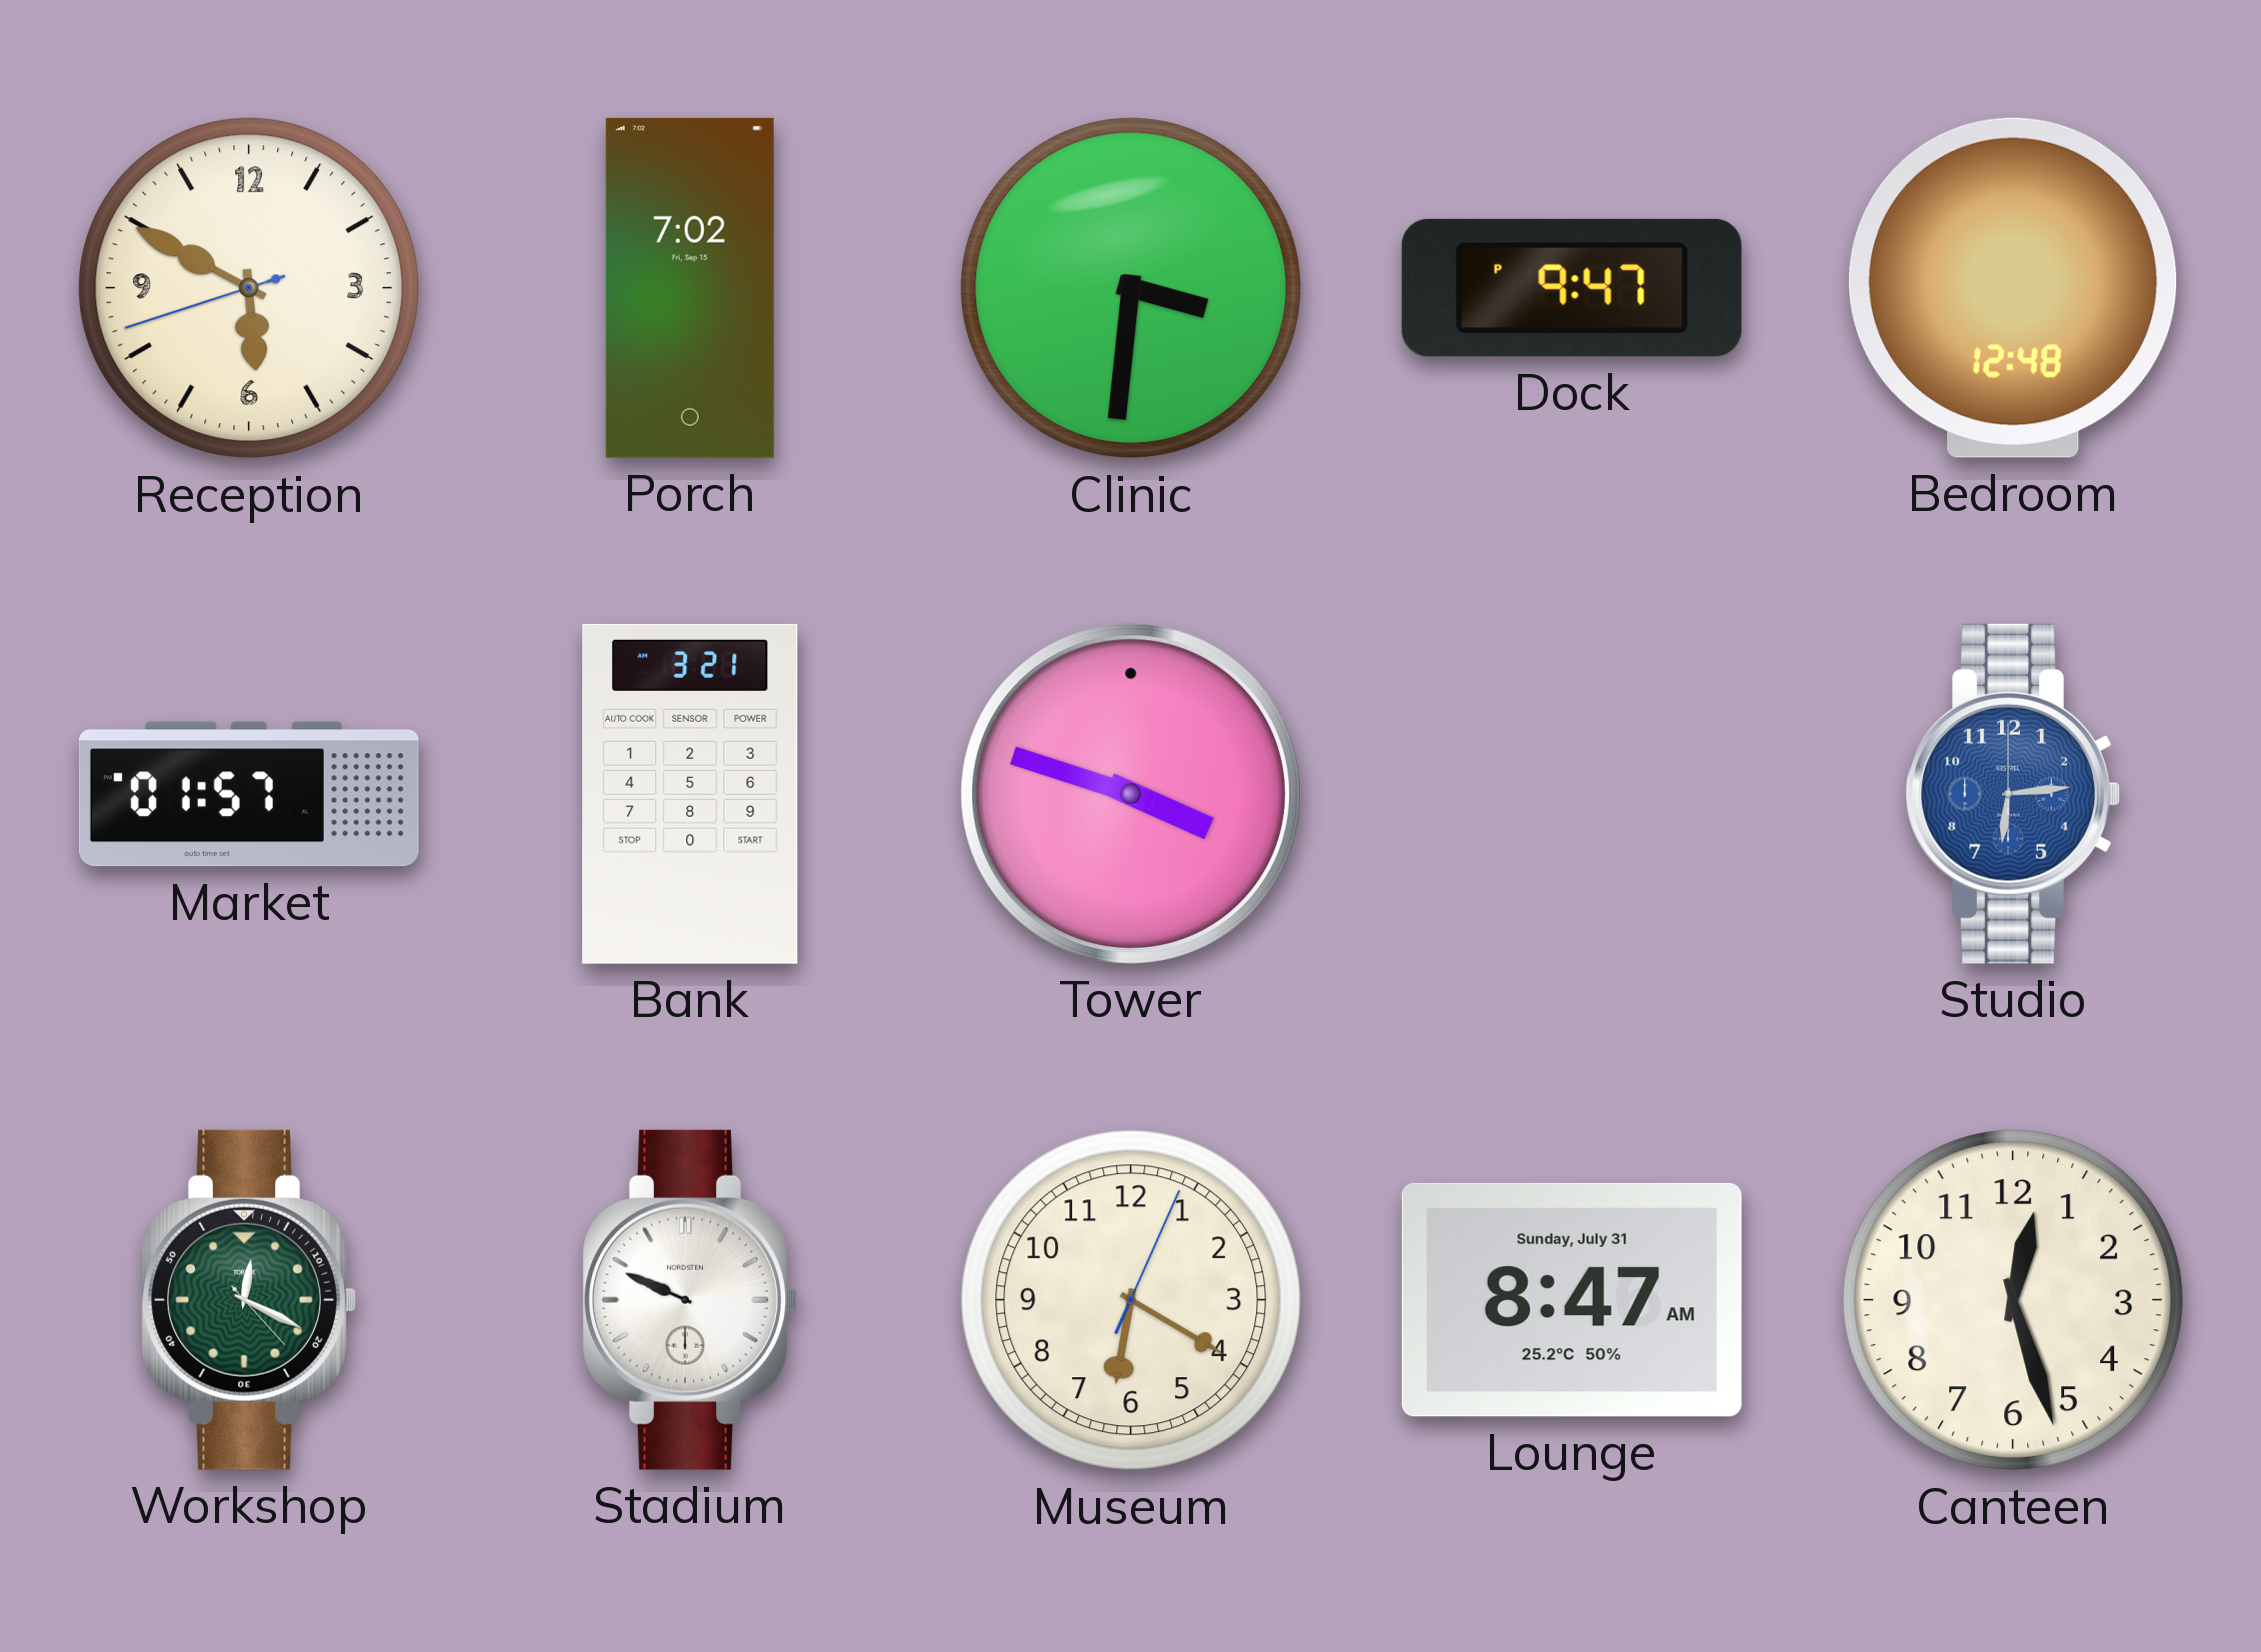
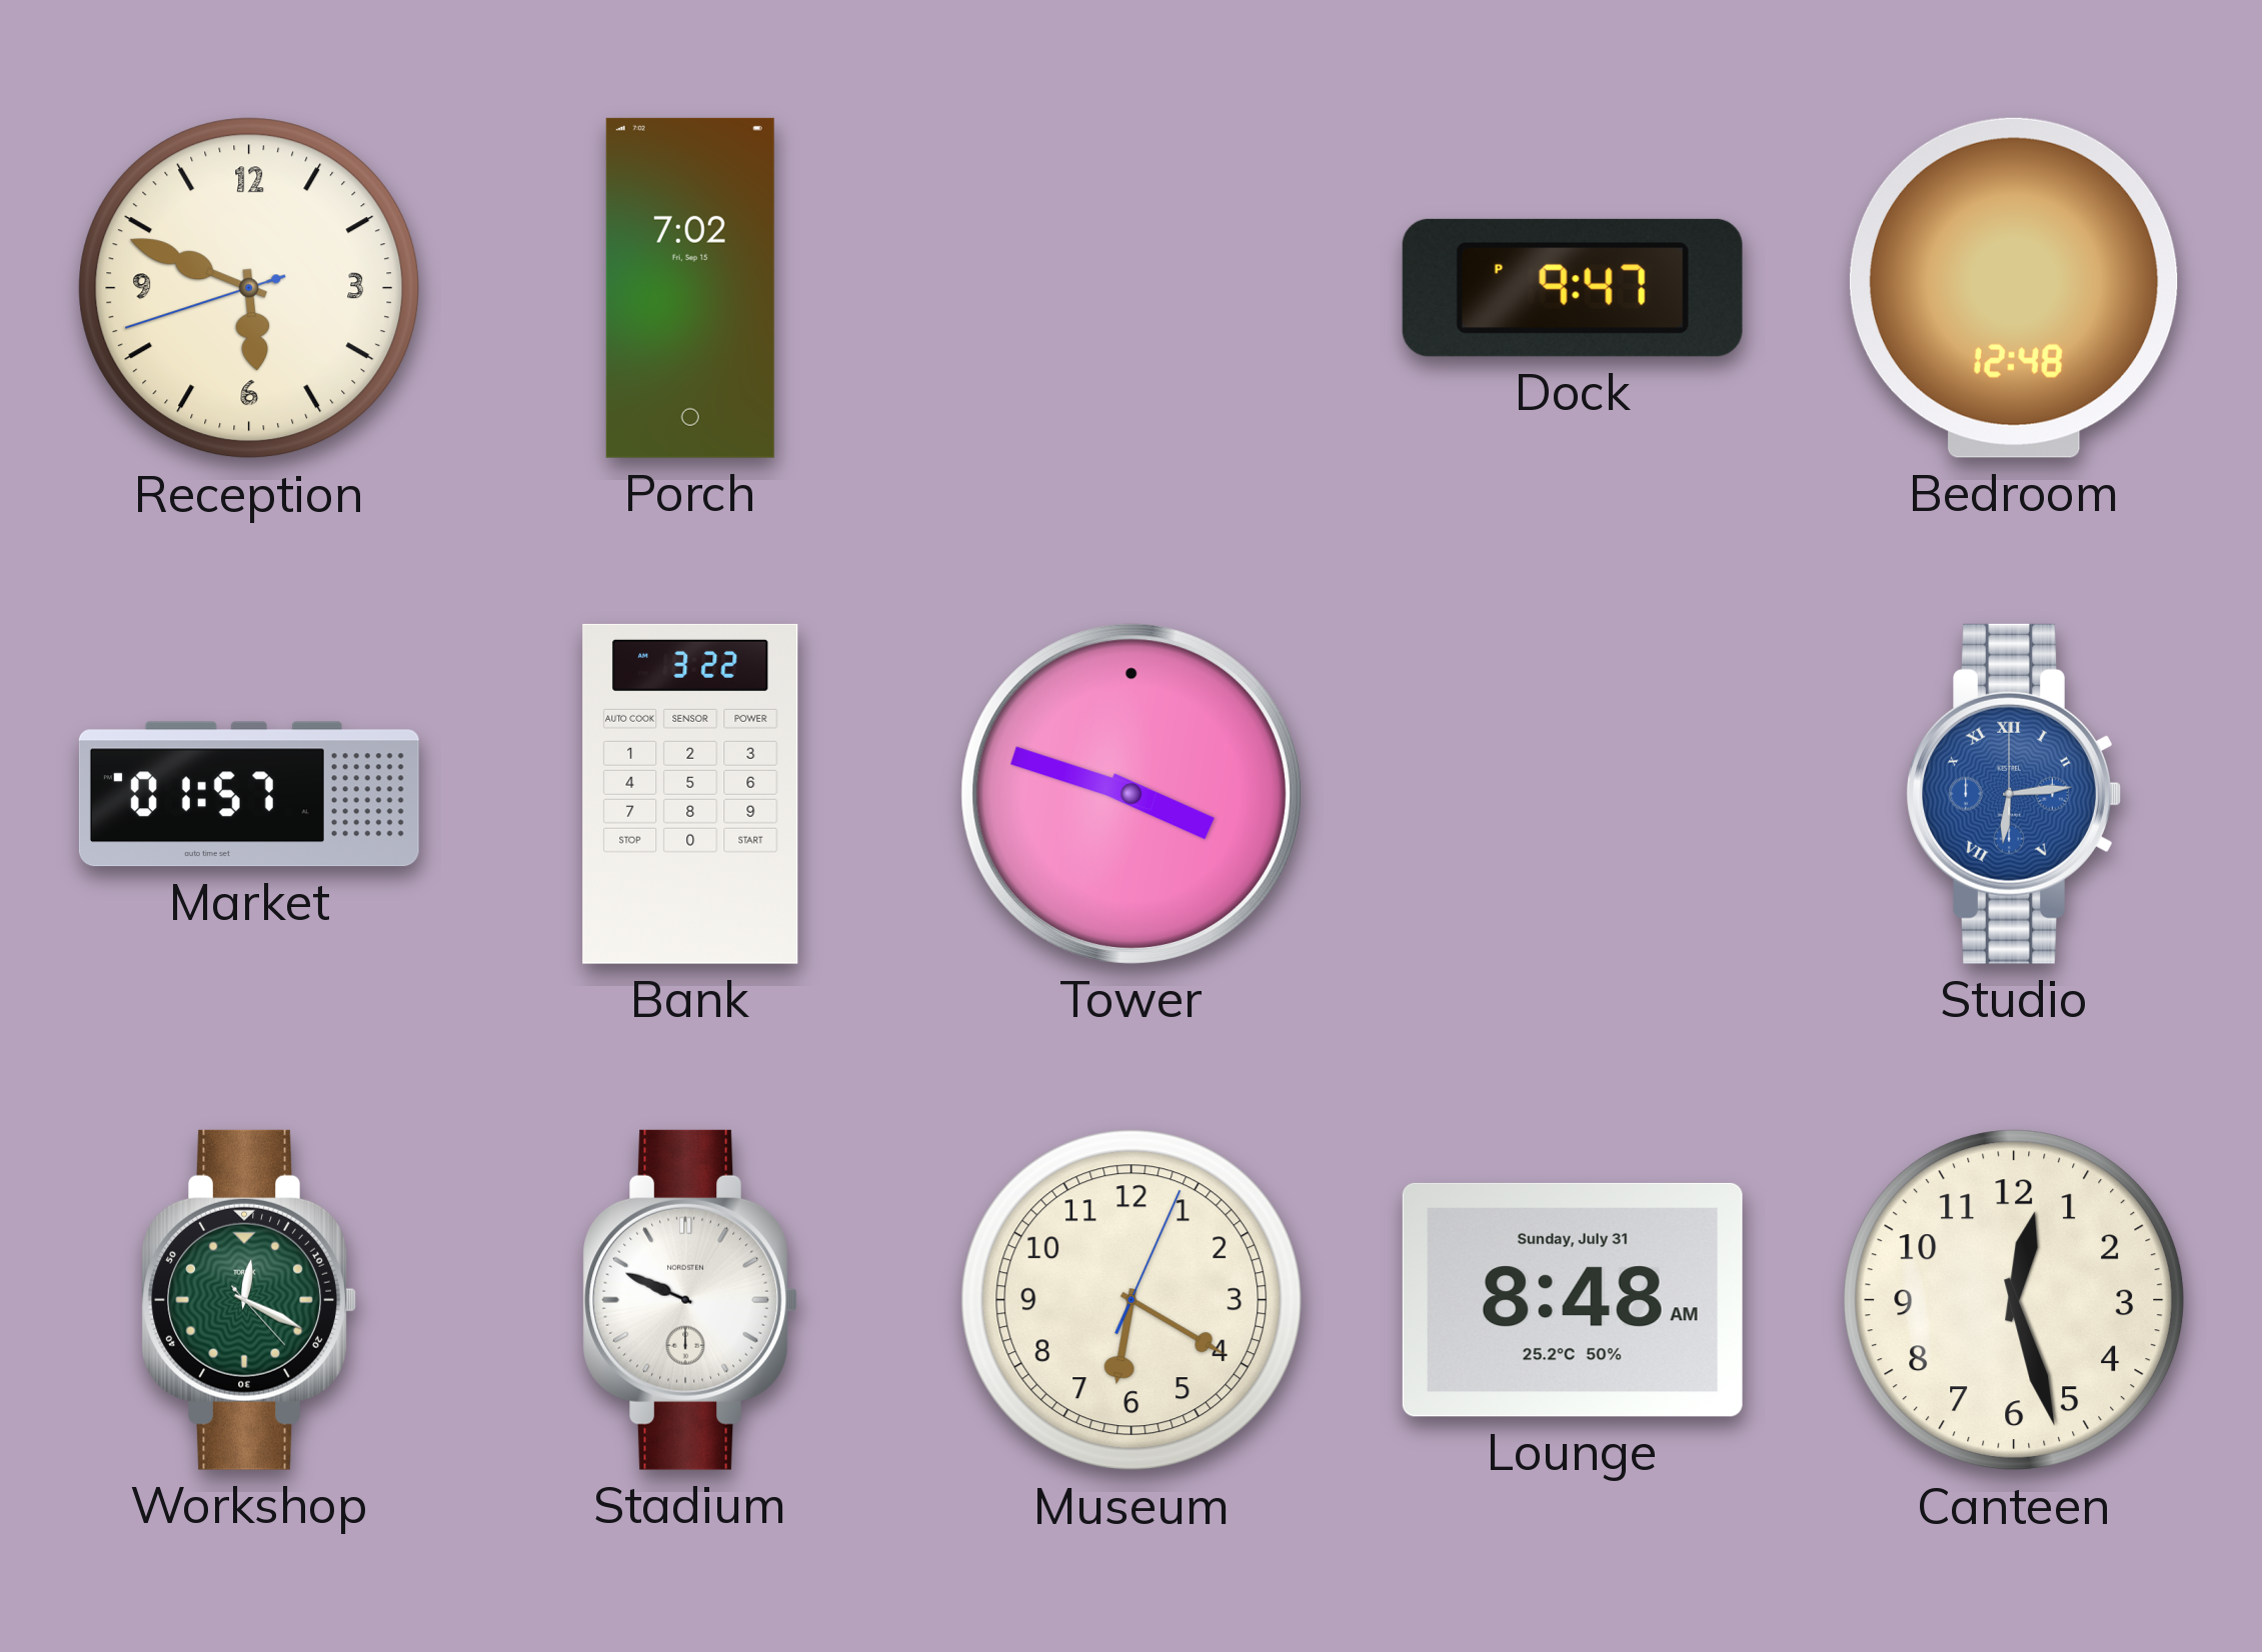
Reception: 5:49 -> 5:48 (249, 288)
Clinic: 3:31 -> none (1131, 288)
Bank: 3:21 -> 3:22 (690, 794)
Studio numerals: Arabic -> Roman (2014, 794)
Lounge: 8:47 -> 8:48 (1573, 1300)
